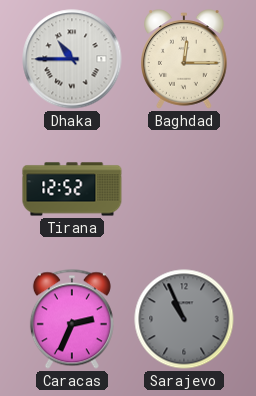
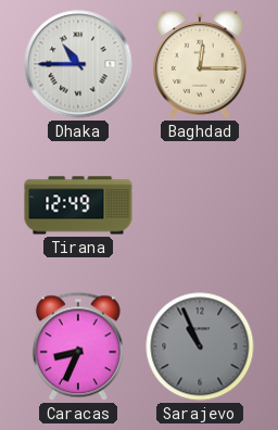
Tirana: 12:52 -> 12:49 (78, 205)
Caracas: 2:34 -> 8:34 (78, 346)
